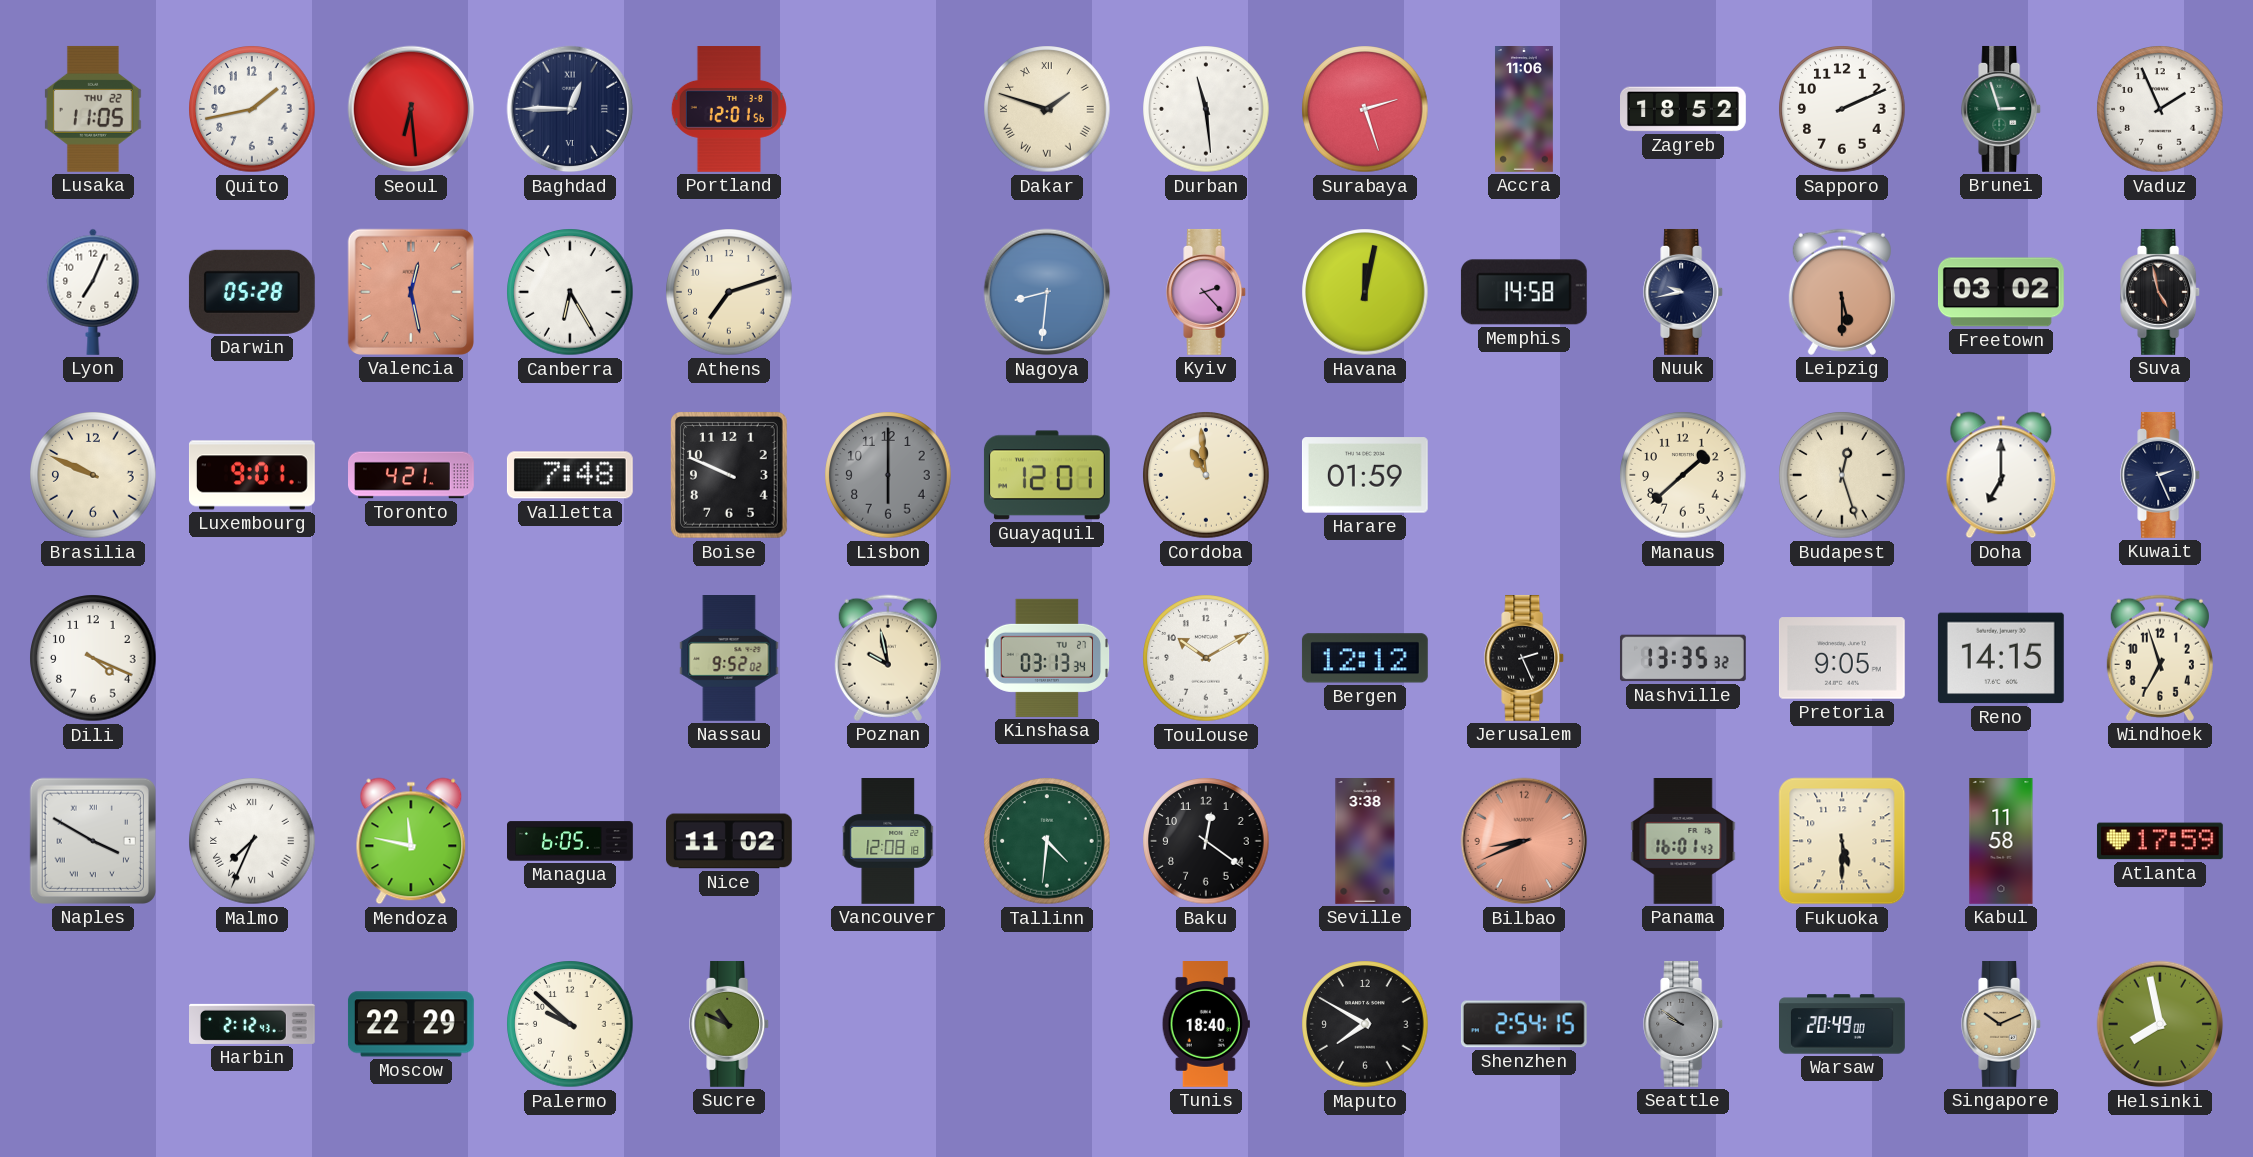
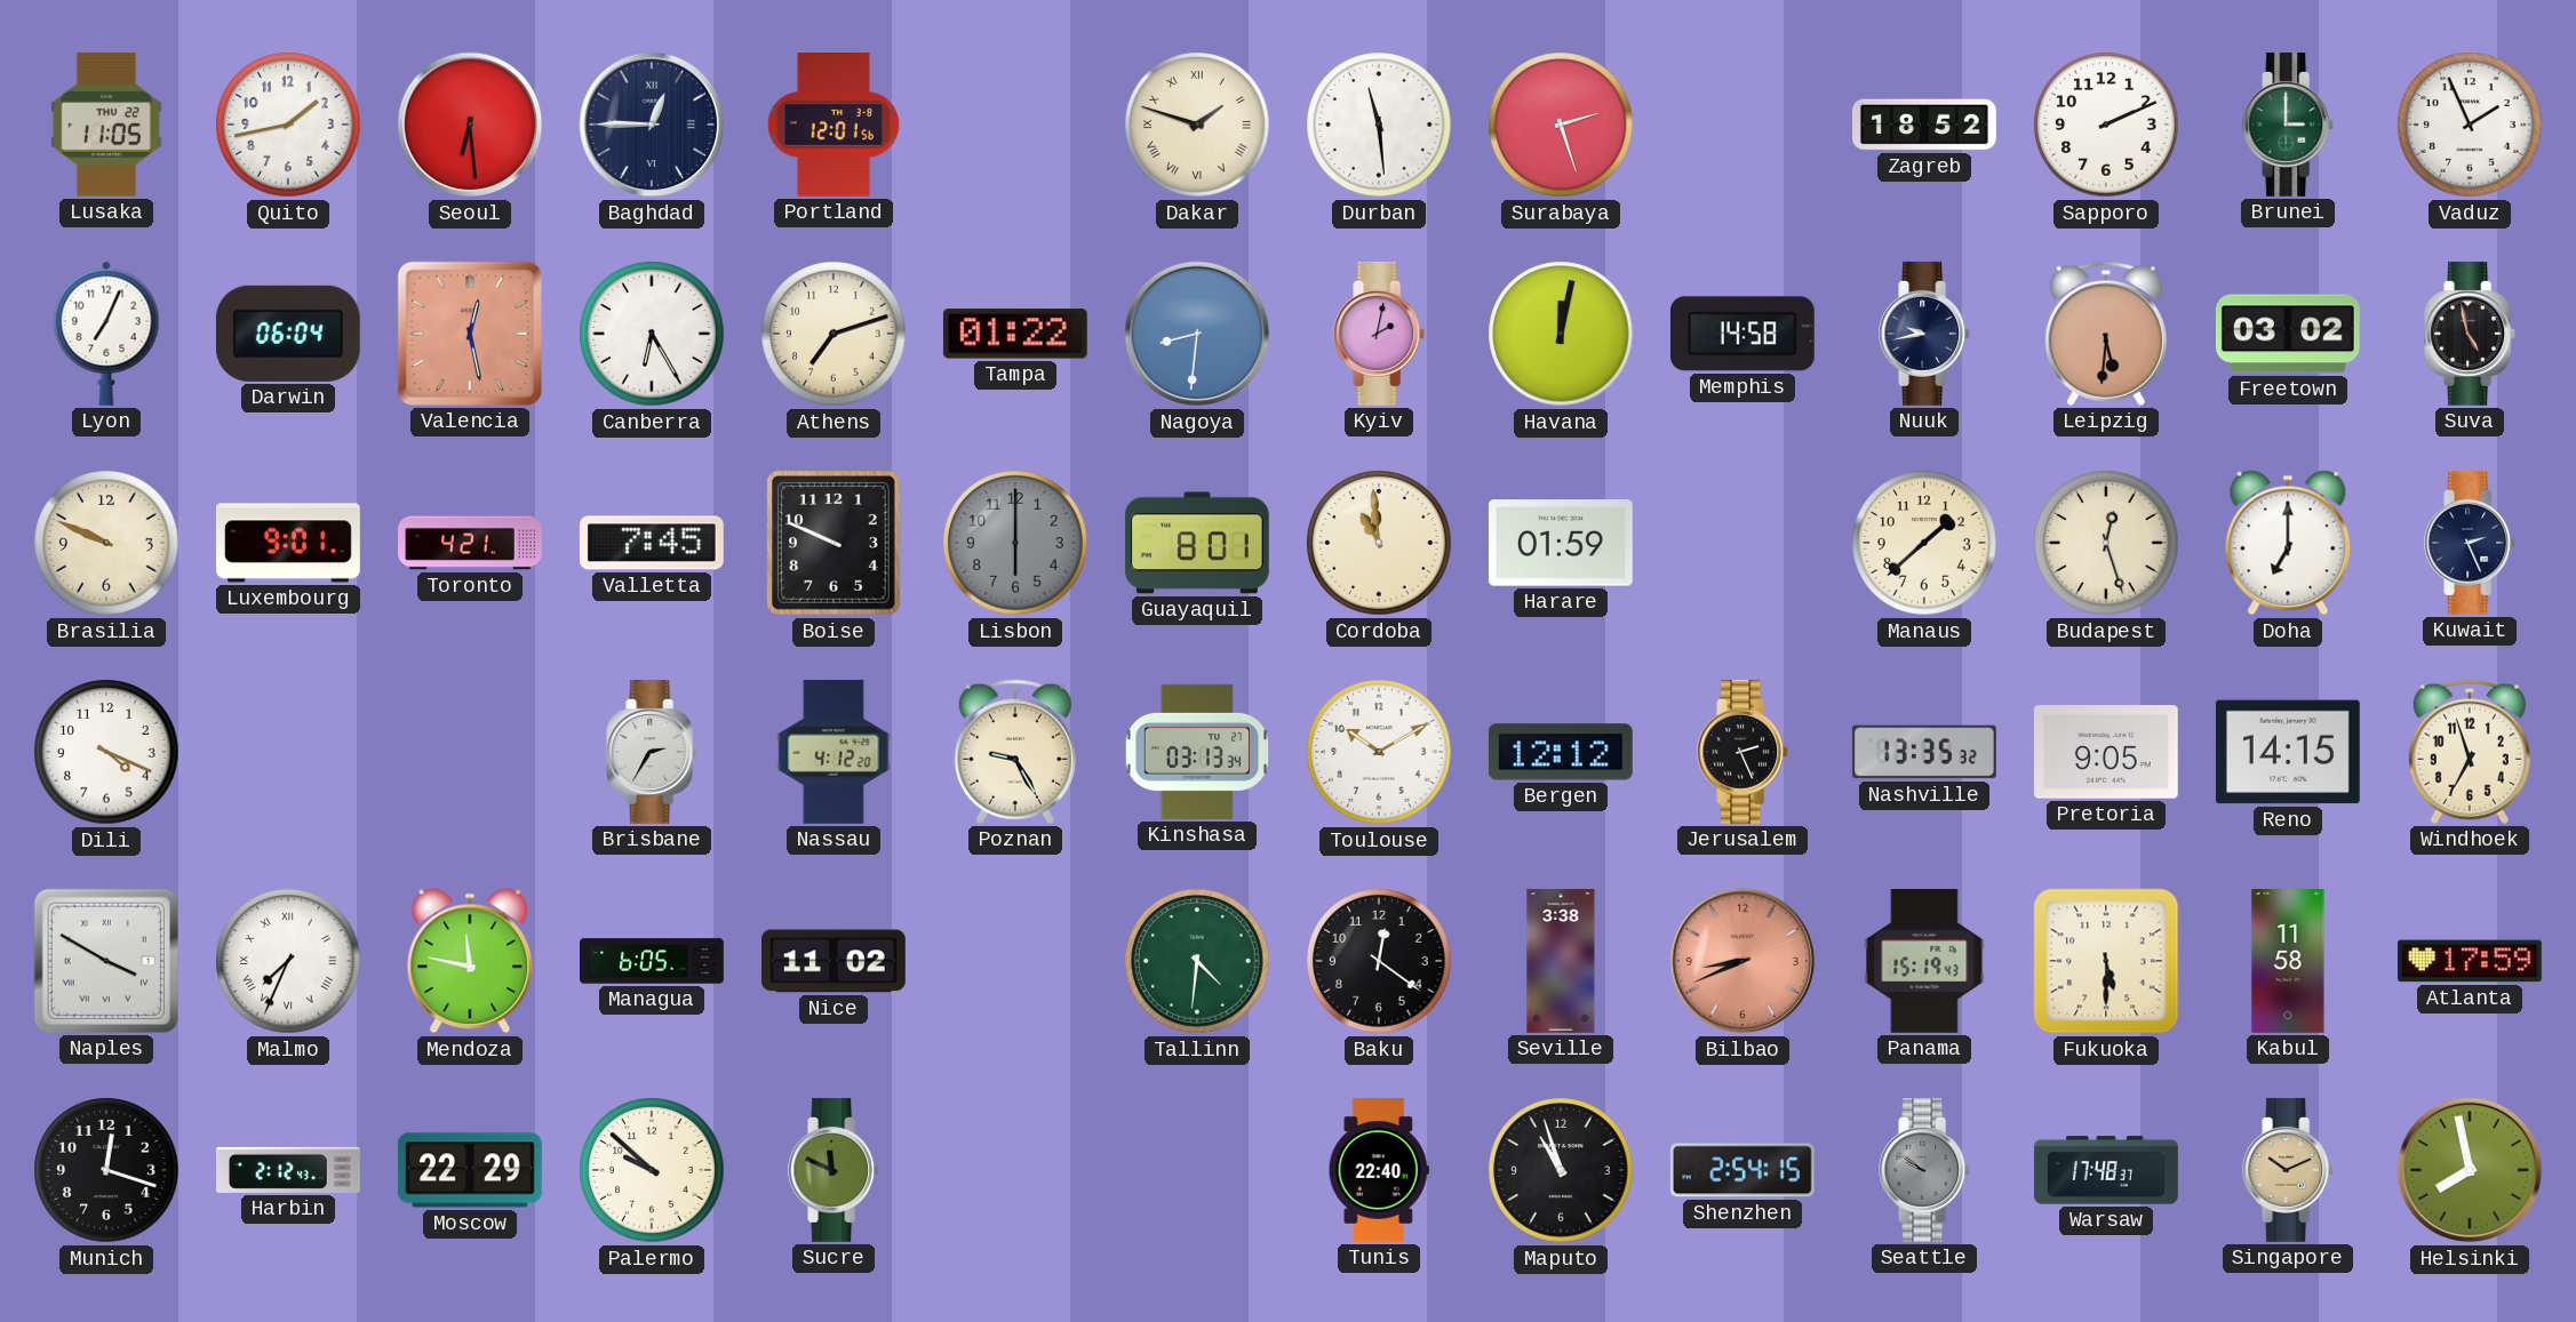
Accra: 11:06 -> none (1524, 110)
Brunei: 2:57 -> 3:00 (2289, 125)
Darwin: 05:28 -> 06:04 (288, 334)
Tampa: none -> 01:22 (1015, 334)
Kyiv: 2:23 -> 2:02 (1380, 334)
Leipzig: 5:30 -> 5:31 (2106, 334)
Valletta: 7:48 -> 7:45 (652, 543)
Guayaquil: 12:01 -> 8:01 (1197, 543)
Brisbane: none -> 2:35 (653, 752)
Nassau: 9:52 -> 4:12 (834, 753)
Poznan: 9:58 -> 9:25 (1015, 752)
Vancouver: 12:08 -> none (888, 842)
Panama: 16:01 -> 15:19 (1924, 962)
Munich: none -> 12:18 (106, 1170)
Sucre: 10:49 -> 11:49 (835, 1170)
Tunis: 18:40 -> 22:40 (1379, 1171)
Maputo: 7:50 -> 10:57 (1561, 1170)
Warsaw: 20:49 -> 17:48 (2107, 1170)
